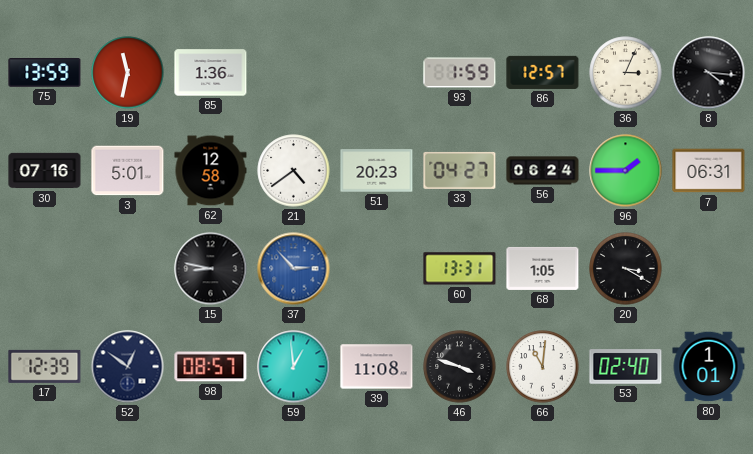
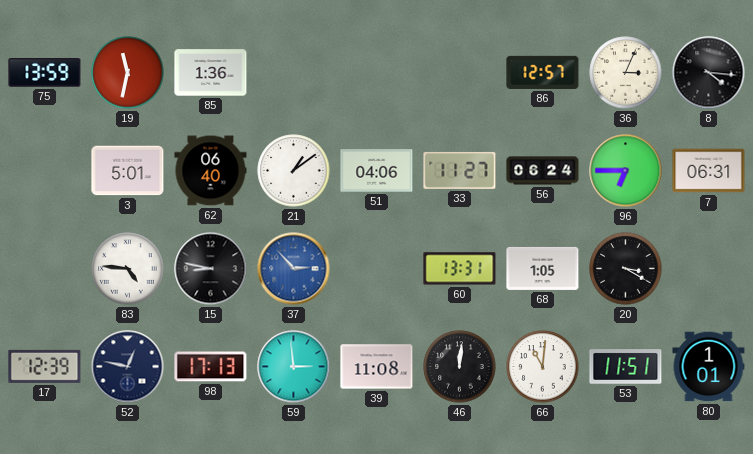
93: 1:59 -> none (460, 73)
30: 07:16 -> none (45, 171)
62: 12:58 -> 06:40 (211, 171)
21: 4:39 -> 1:09 (294, 171)
51: 20:23 -> 04:06 (377, 171)
33: 04:27 -> 11:27 (460, 170)
96: 1:45 -> 6:45 (626, 171)
83: none -> 4:46 (128, 269)
52: 12:51 -> 12:47 (128, 367)
98: 08:57 -> 17:13 (211, 367)
59: 12:59 -> 2:59 (294, 367)
46: 3:48 -> 12:01 (460, 367)
53: 02:40 -> 11:51 (626, 367)
